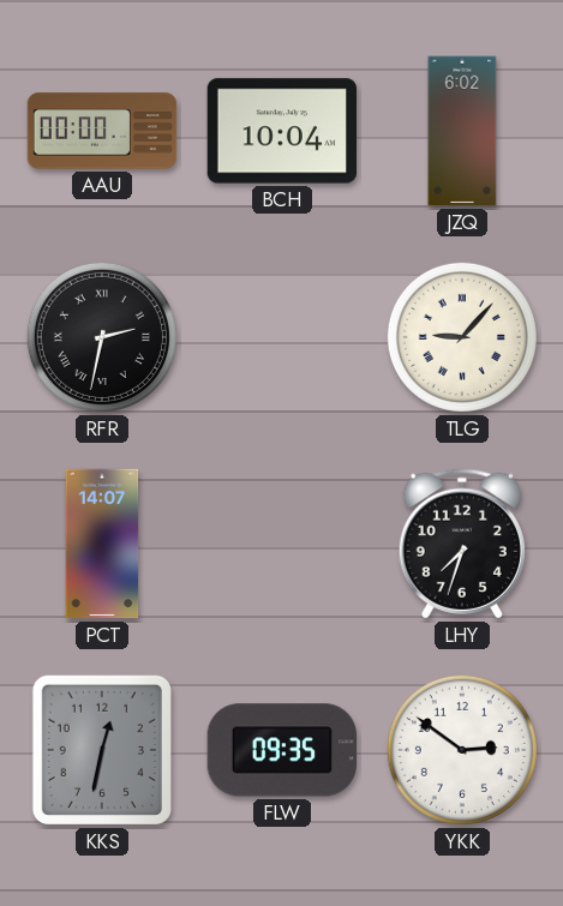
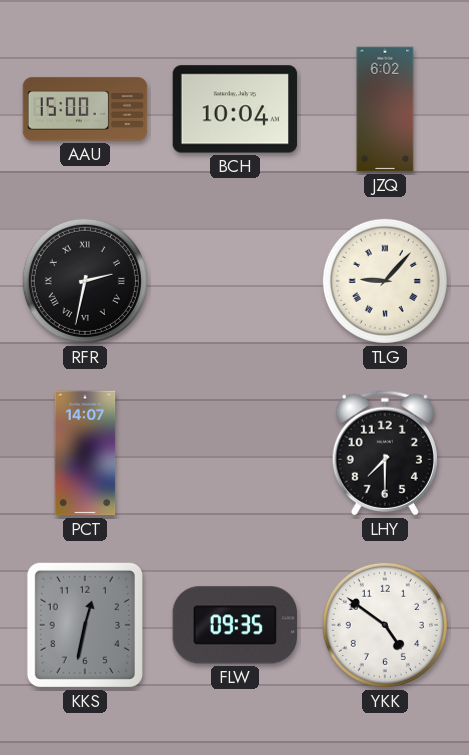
AAU: 00:00 -> 15:00 (85, 109)
LHY: 7:33 -> 7:30 (385, 453)
YKK: 2:51 -> 4:51 (385, 625)
